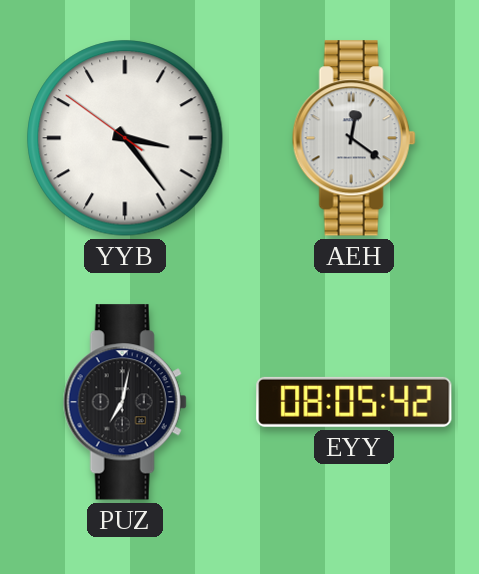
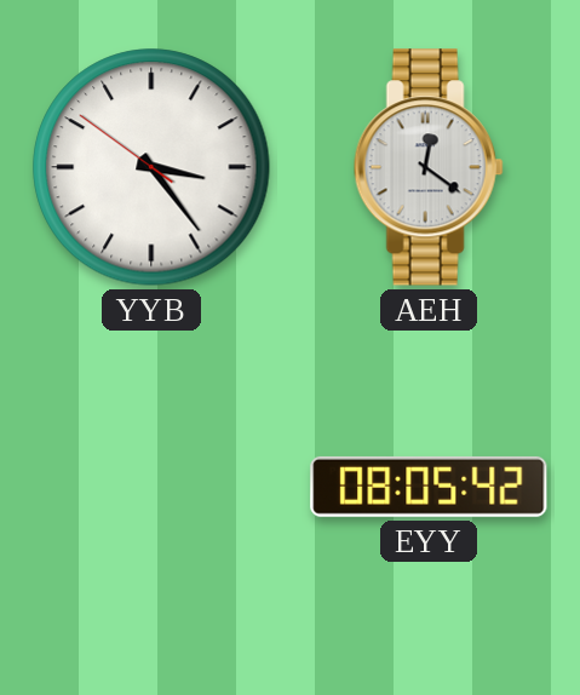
PUZ: 7:02 -> none (125, 402)
